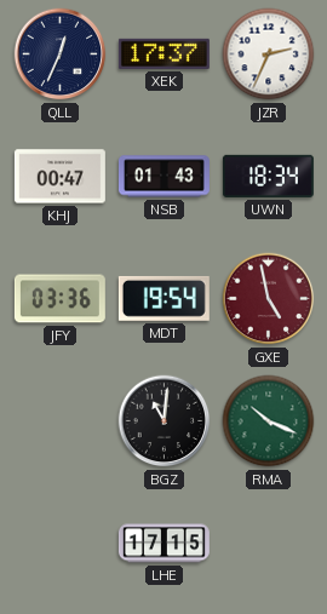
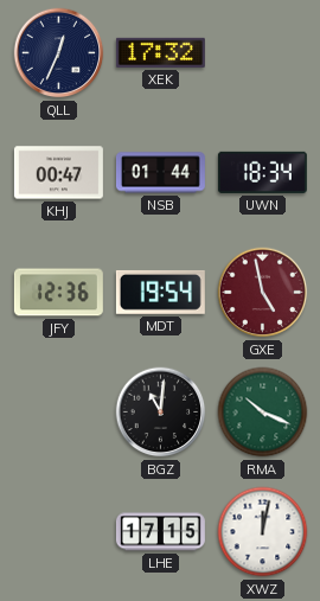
XEK: 17:37 -> 17:32 (160, 52)
JZR: 2:34 -> none (269, 54)
NSB: 01:43 -> 01:44 (160, 173)
JFY: 03:36 -> 12:36 (58, 293)
XWZ: none -> 12:02 (263, 532)
